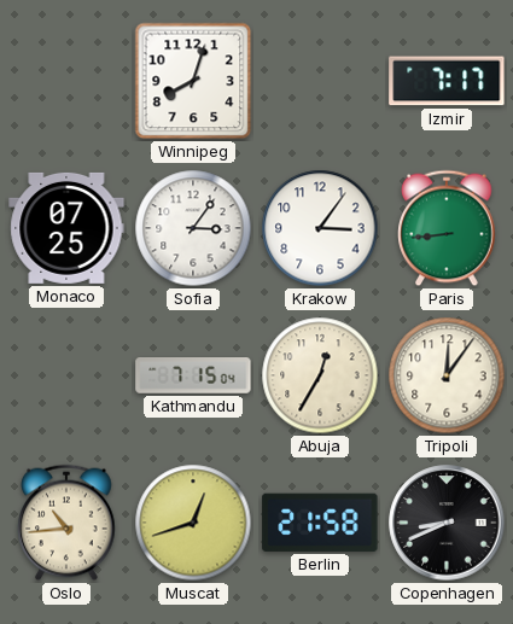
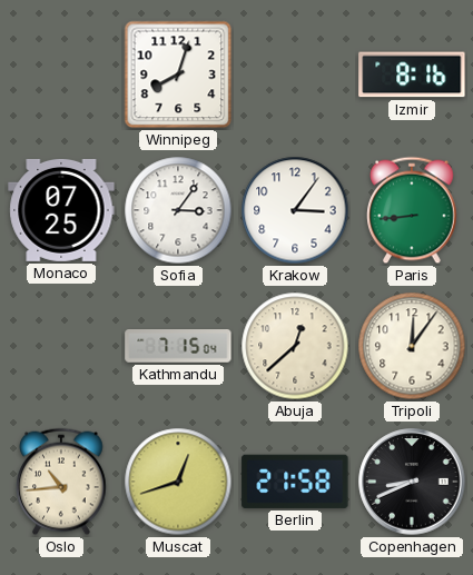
Izmir: 7:17 -> 8:16 (412, 75)
Abuja: 12:35 -> 12:38 (295, 346)
